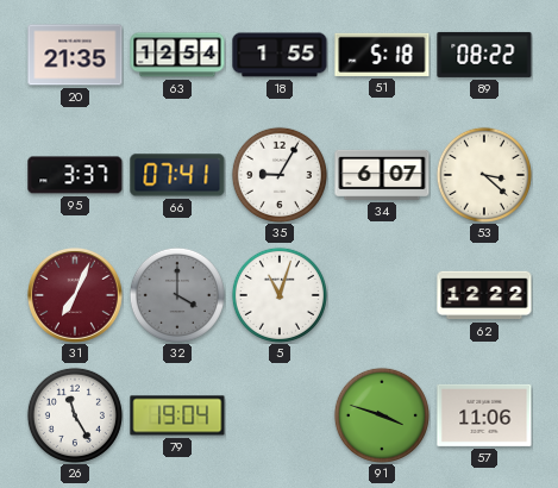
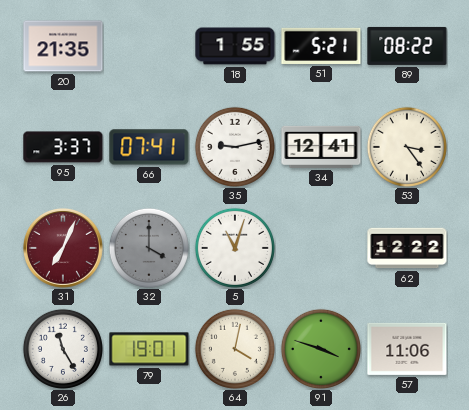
63: 12:54 -> none (177, 55)
51: 5:18 -> 5:21 (321, 46)
35: 9:05 -> 9:13 (235, 147)
34: 6:07 -> 12:41 (321, 147)
53: 3:22 -> 3:24 (407, 147)
79: 19:04 -> 19:01 (149, 349)
64: none -> 4:02 (235, 349)
